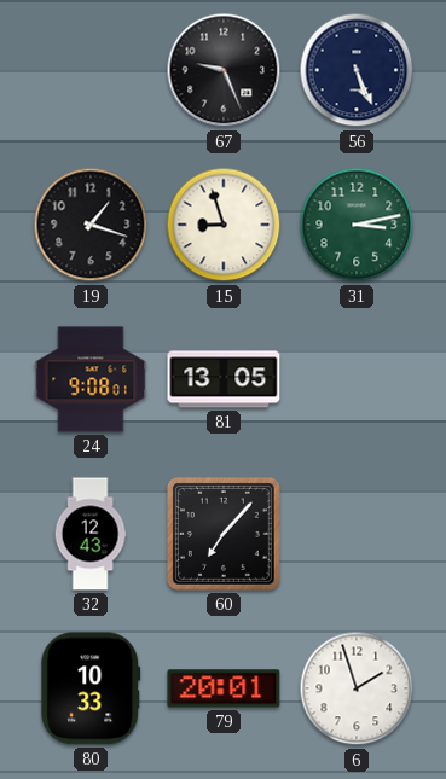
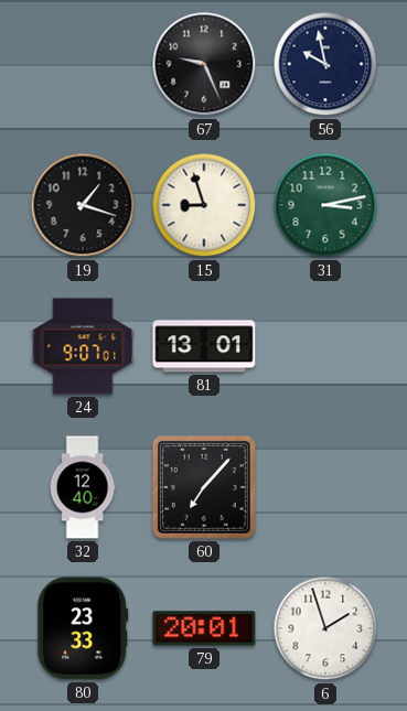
56: 5:26 -> 9:58 (325, 64)
24: 9:08 -> 9:07 (83, 346)
81: 13:05 -> 13:01 (204, 346)
32: 12:43 -> 12:40 (83, 487)
80: 10:33 -> 23:33 (83, 628)
